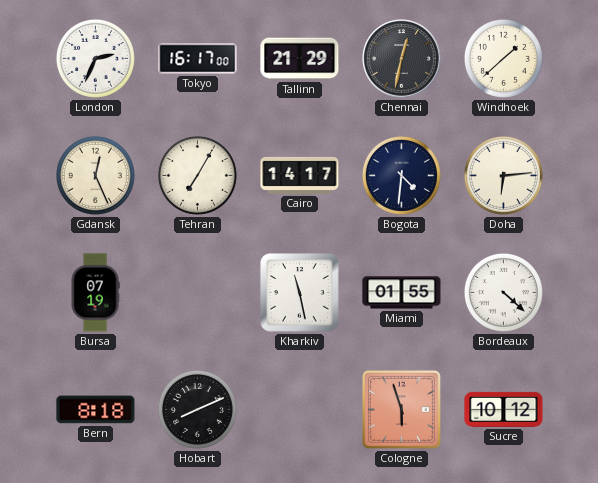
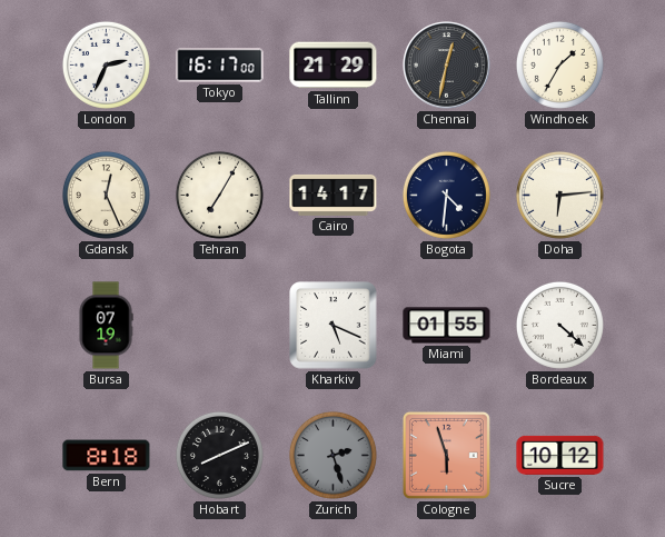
Windhoek: 1:38 -> 1:35 (559, 64)
Kharkiv: 11:28 -> 5:19 (334, 326)
Zurich: none -> 2:27 (332, 455)
